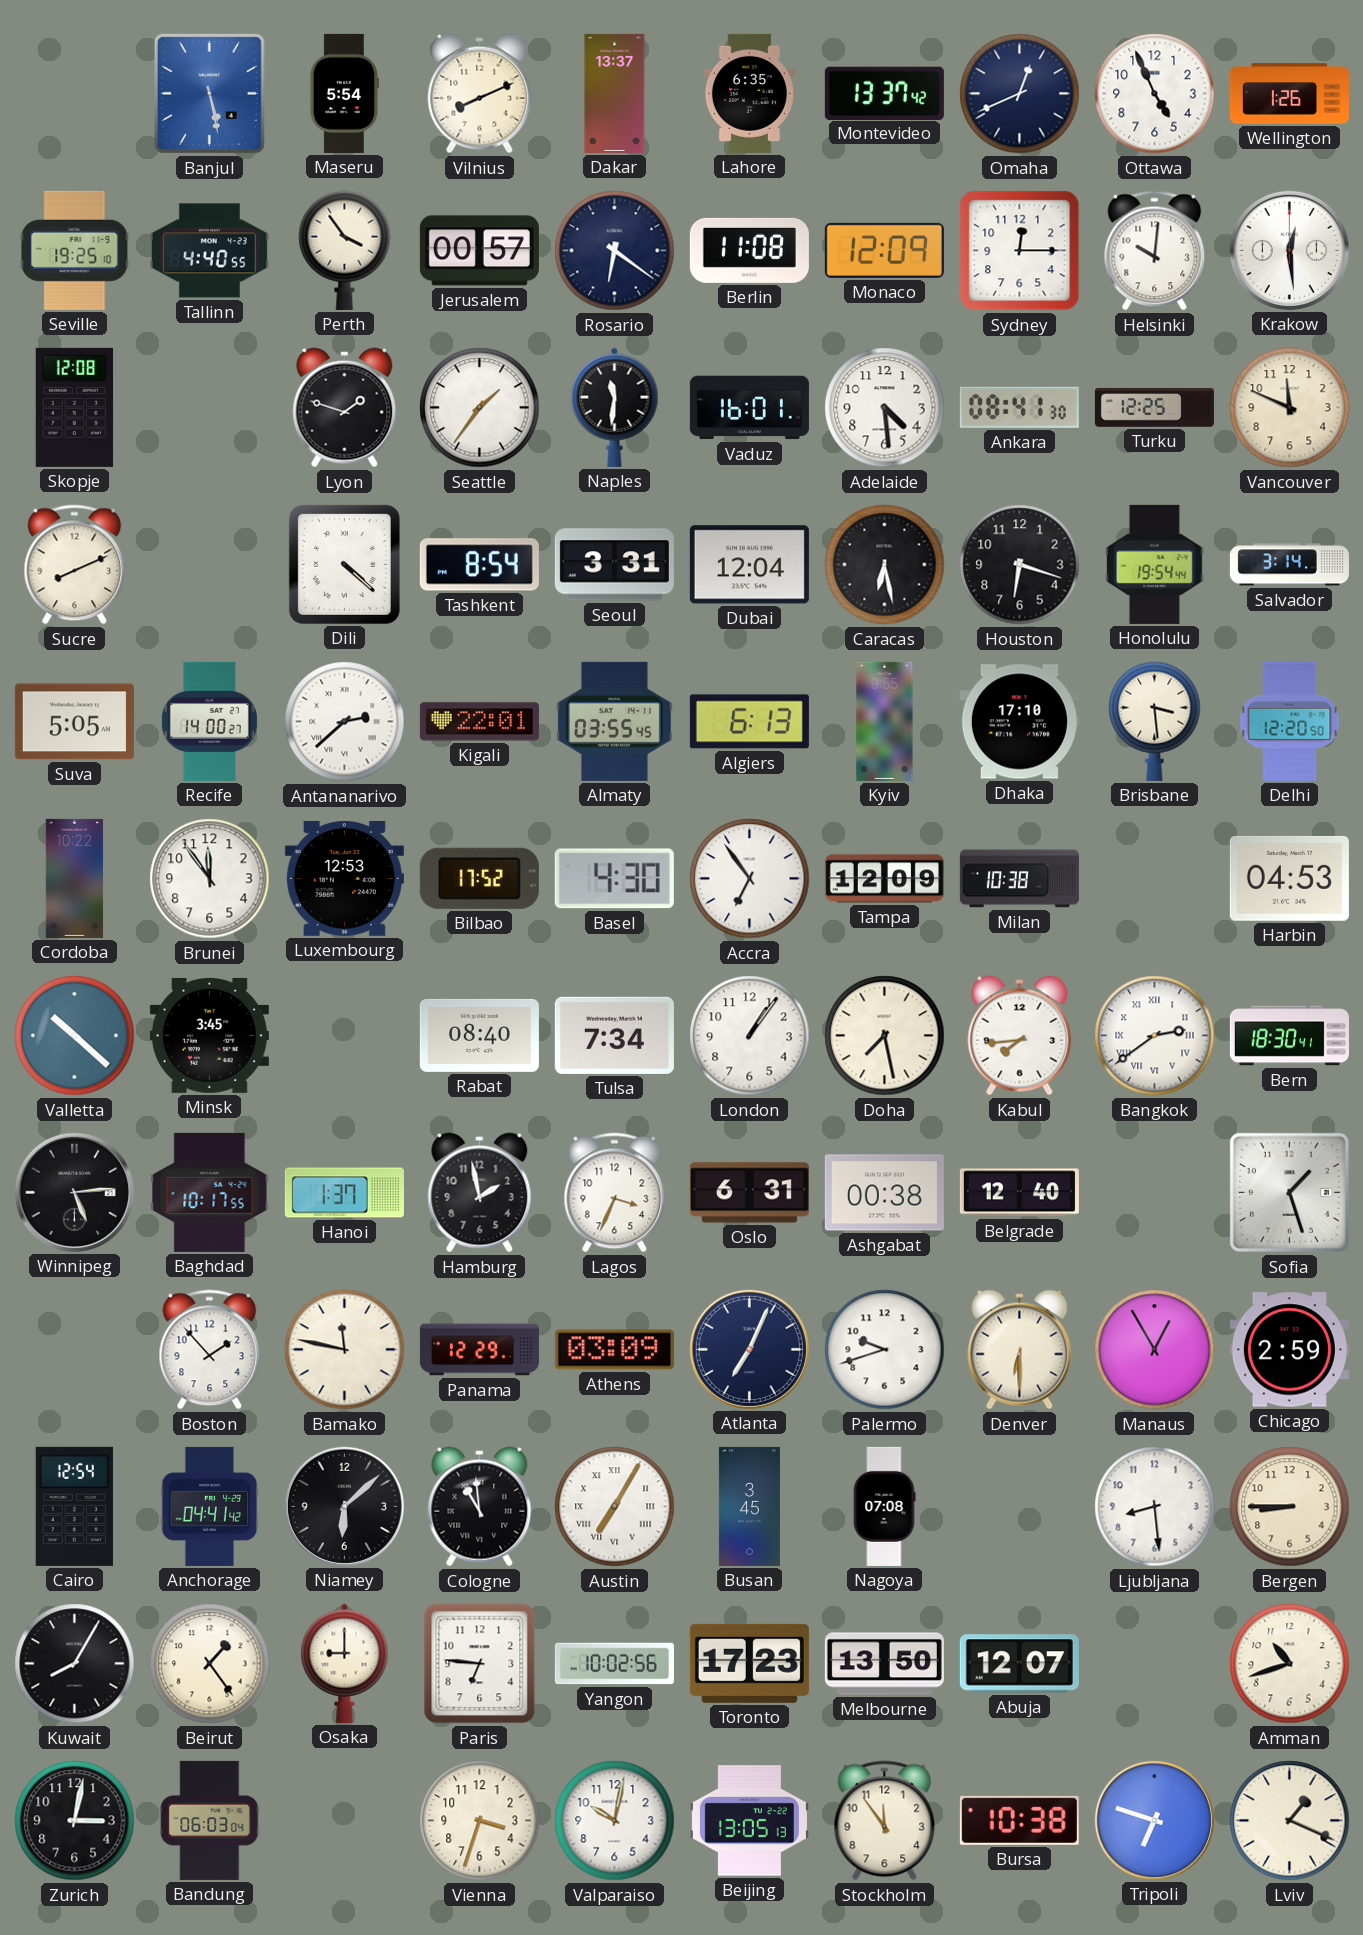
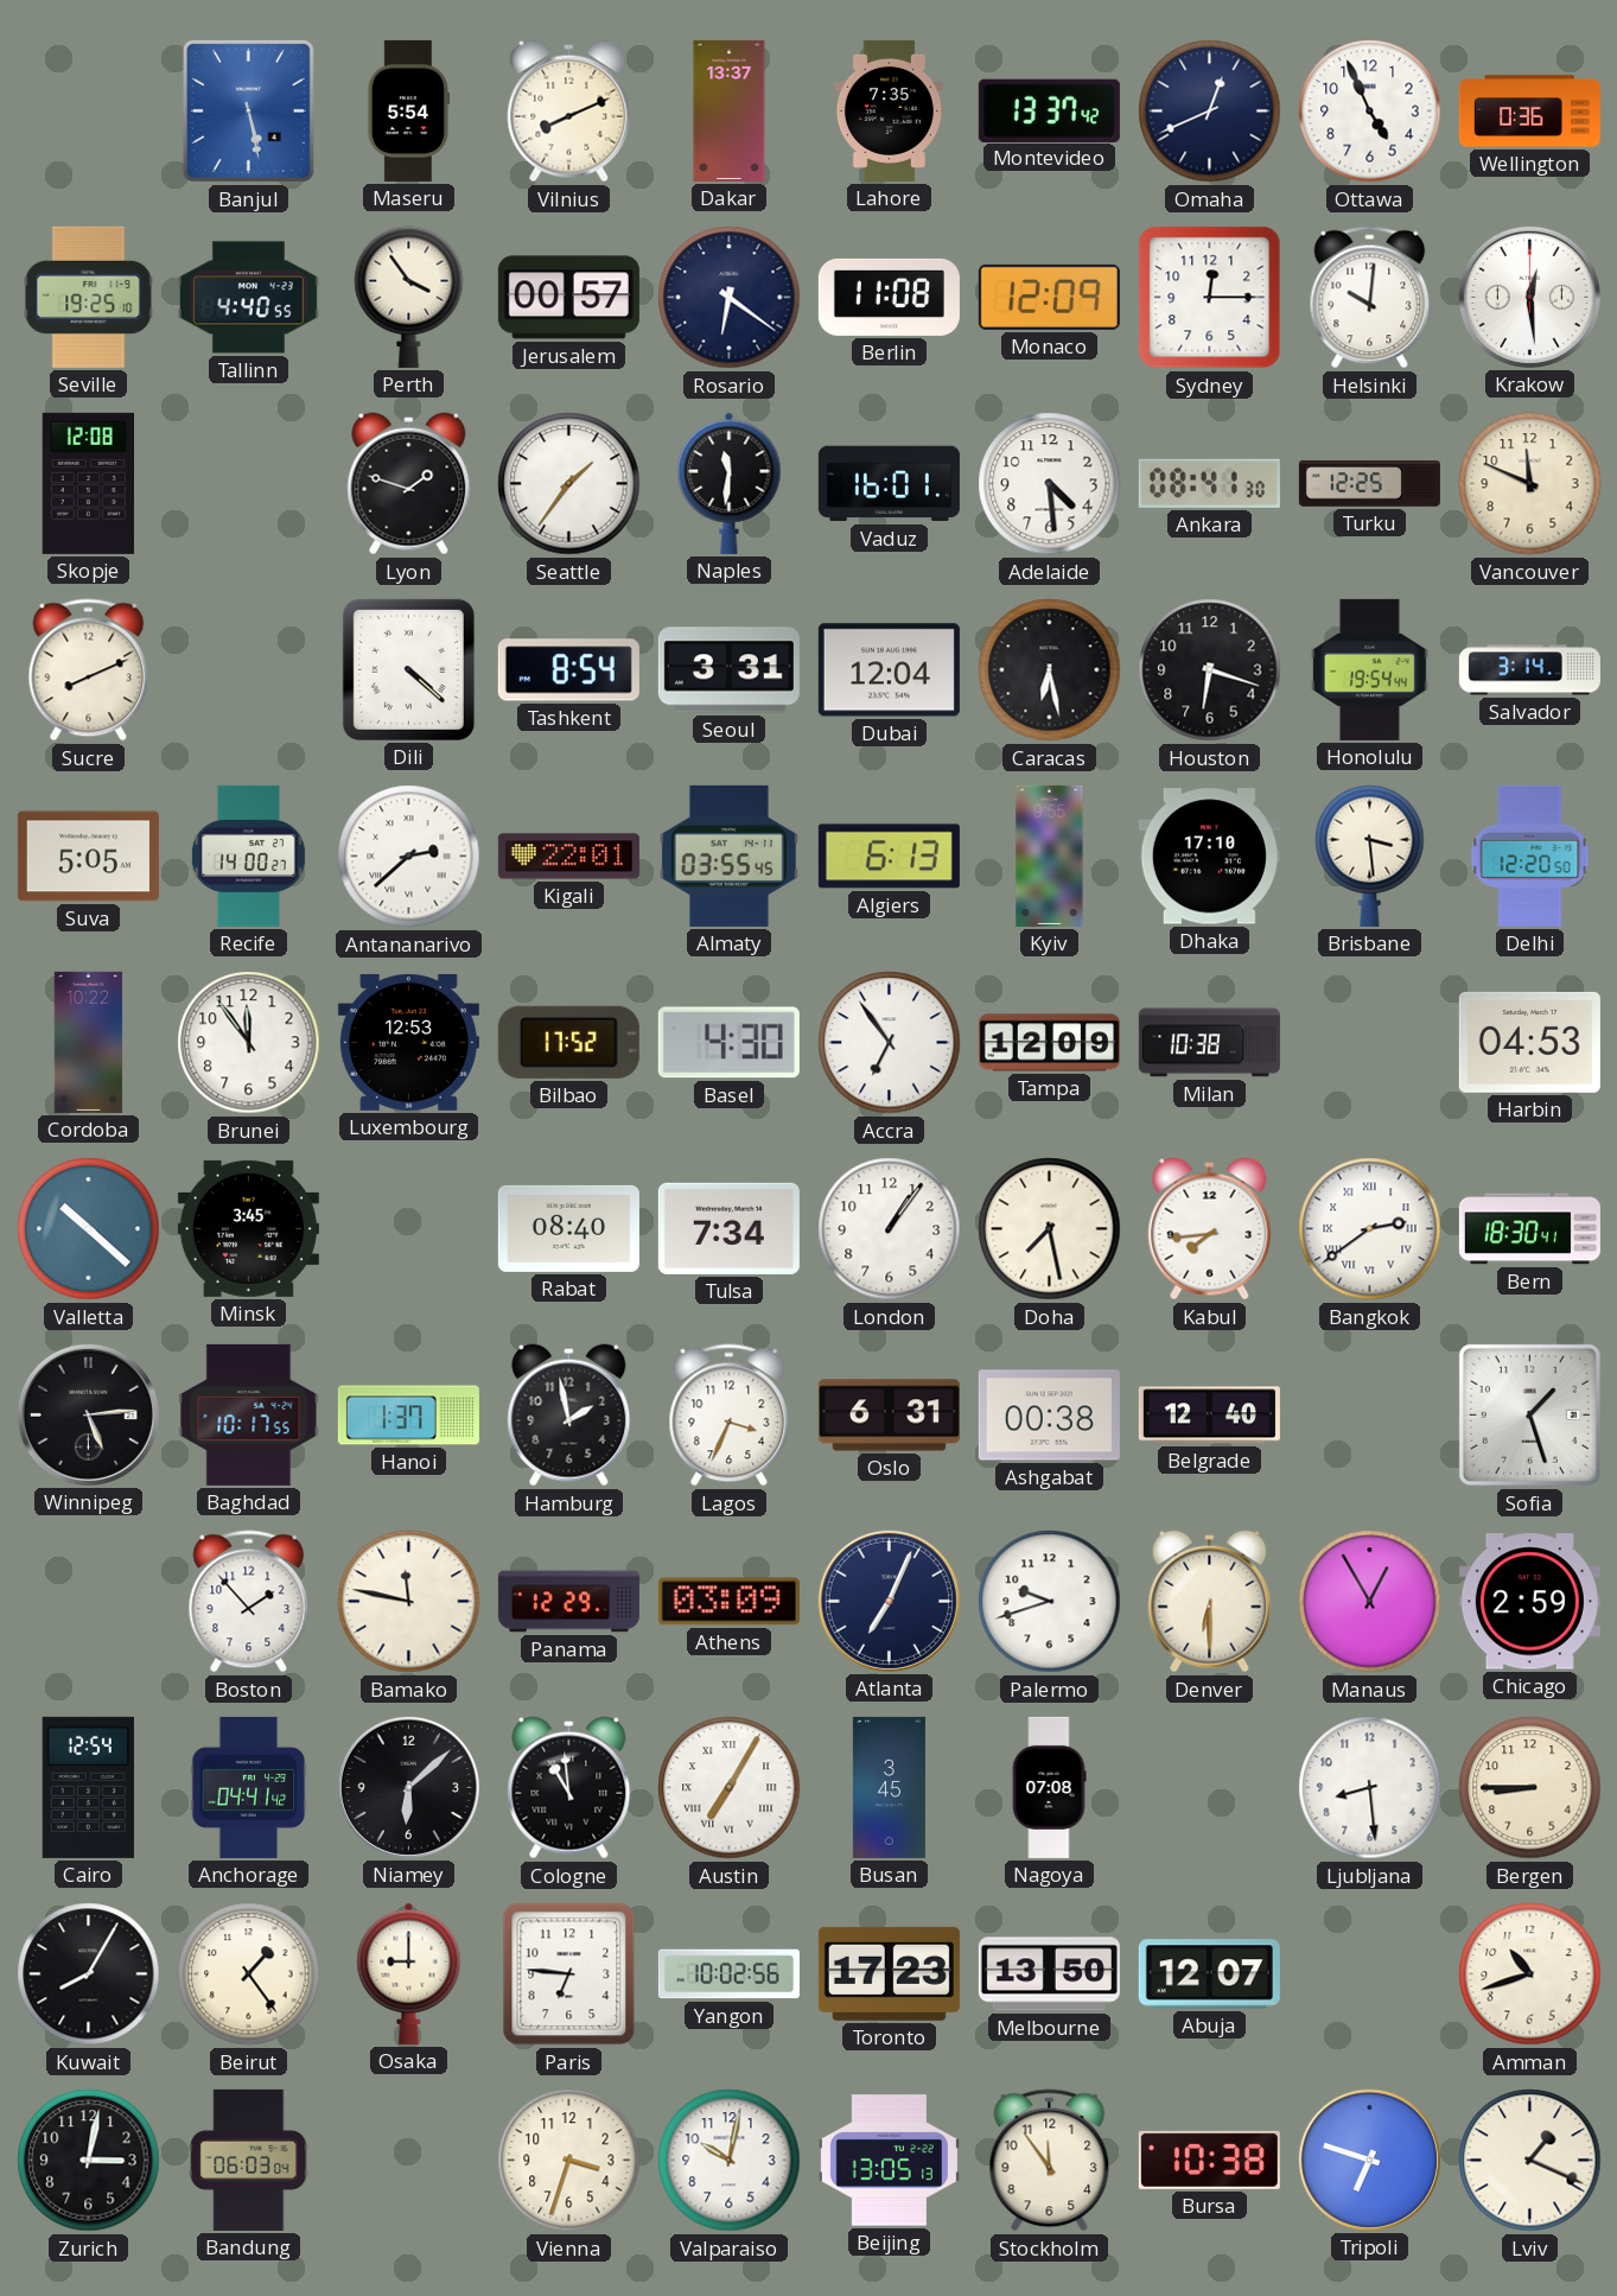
Lahore: 6:35 -> 7:35 (889, 110)
Wellington: 1:26 -> 0:36 (1529, 112)
